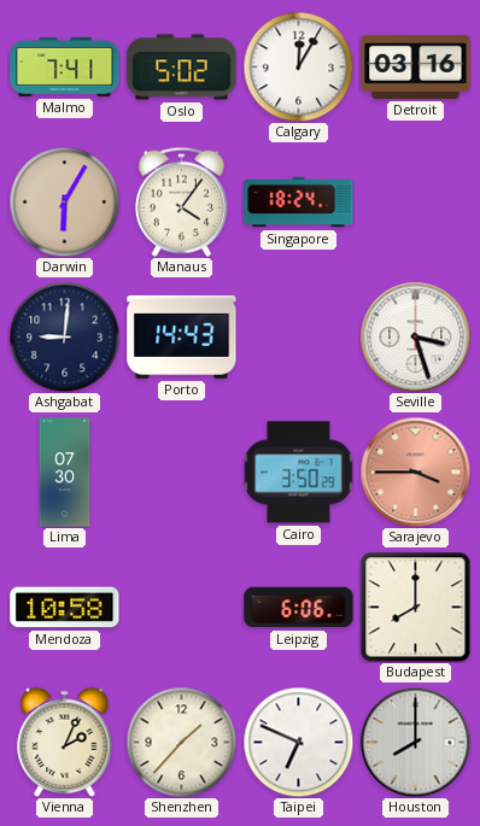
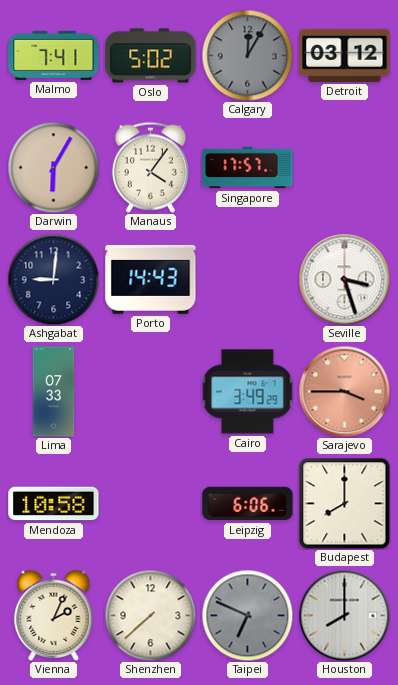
Calgary dial: white -> grey (247, 55)
Detroit: 03:16 -> 03:12 (345, 55)
Singapore: 18:24 -> 17:57 (248, 168)
Lima: 07:30 -> 07:33 (54, 392)
Cairo: 3:50 -> 3:49 (248, 392)
Shenzhen: 1:37 -> 7:38 (150, 615)
Taipei dial: white -> grey (247, 615)
